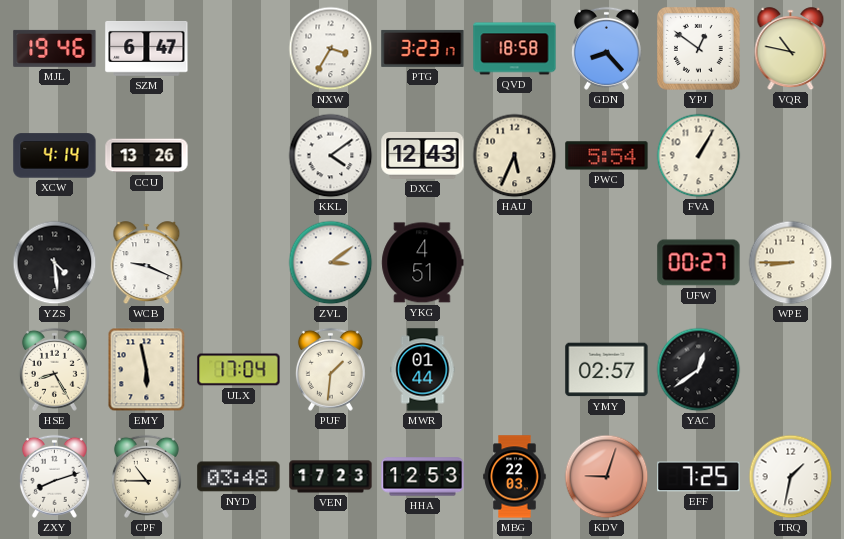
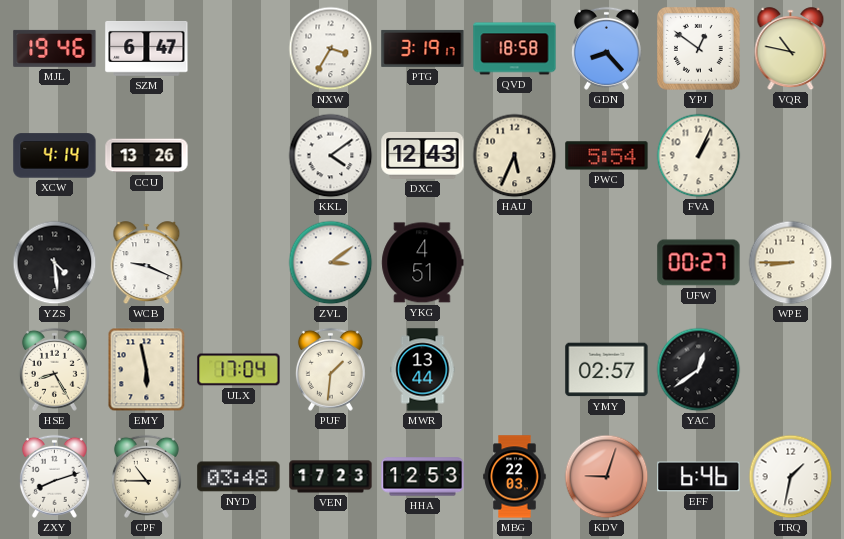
PTG: 3:23 -> 3:19 (423, 48)
FVA: 1:05 -> 1:04 (699, 156)
MWR: 01:44 -> 13:44 (423, 370)
EFF: 7:25 -> 6:46 (699, 477)
